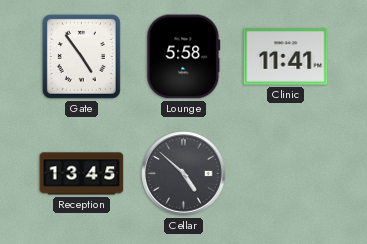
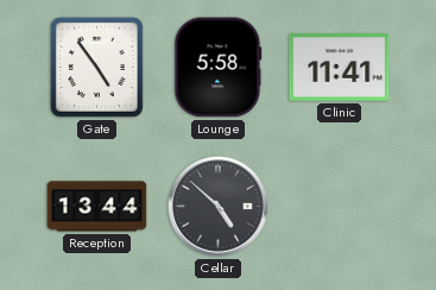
Reception: 13:45 -> 13:44 (97, 207)
